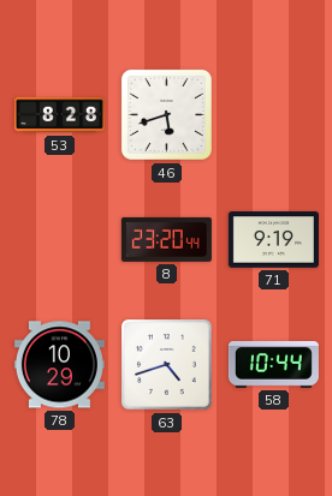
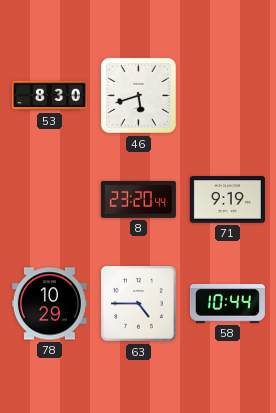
53: 8:28 -> 8:30 (49, 96)
63: 4:42 -> 4:45 (139, 304)
